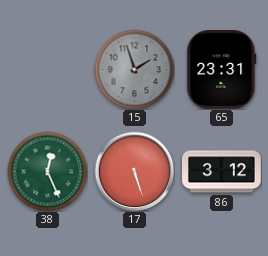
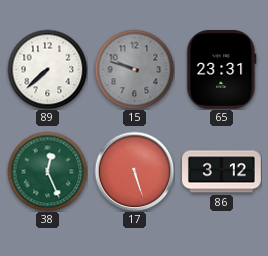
89: none -> 7:38 (47, 69)
15: 1:57 -> 9:48 (134, 69)
